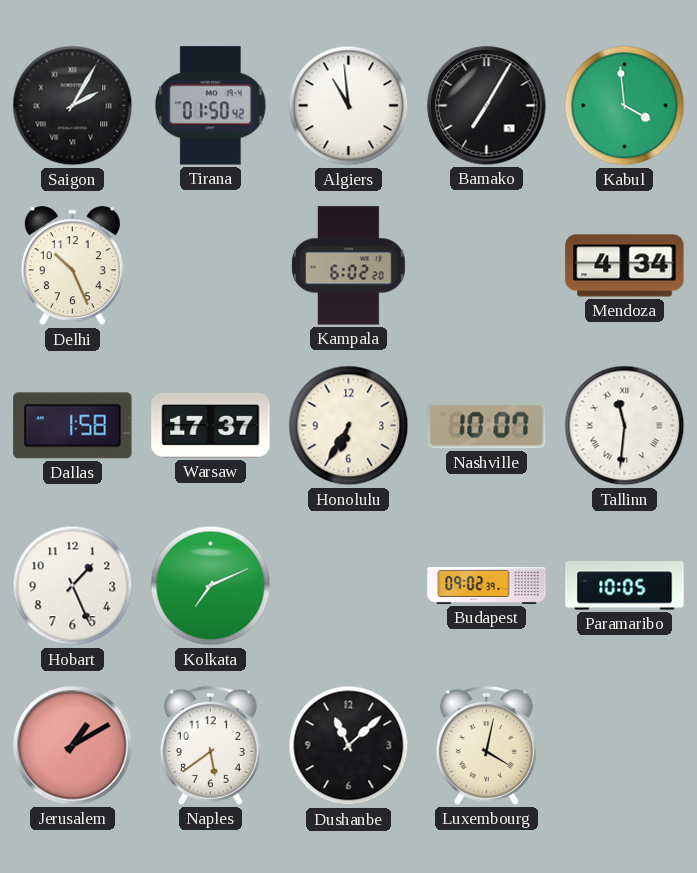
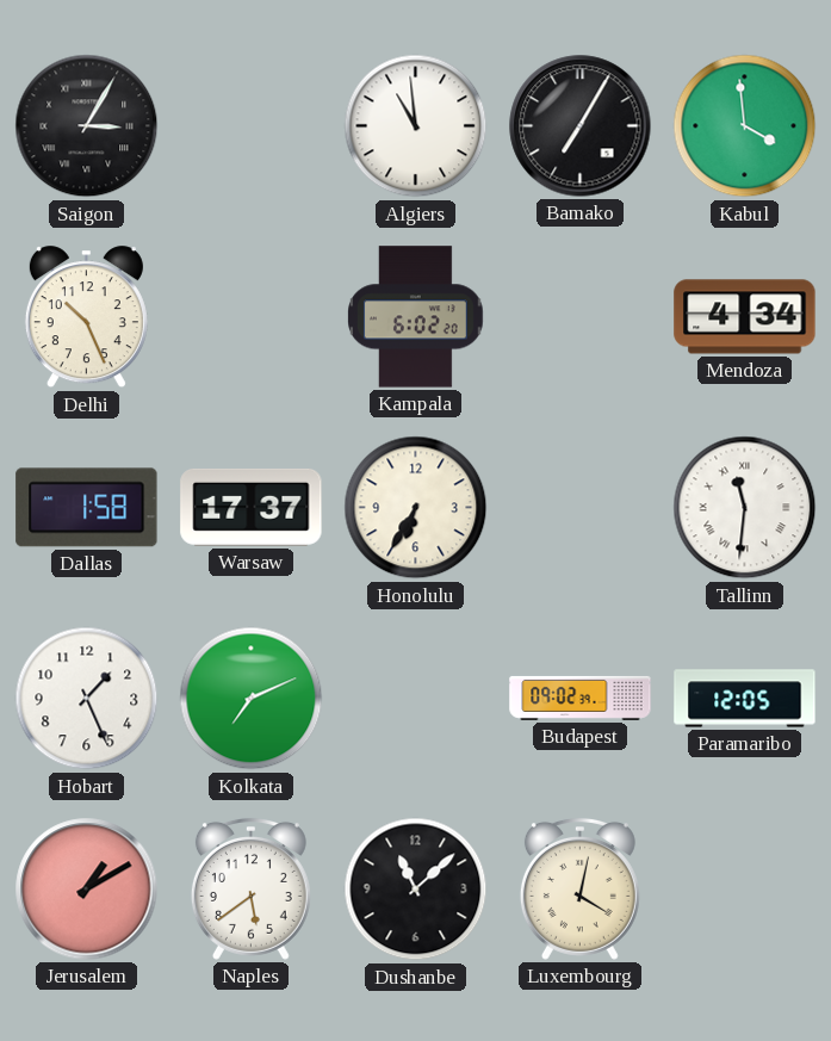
Saigon: 2:05 -> 3:05 (87, 126)
Tirana: 01:50 -> none (210, 106)
Nashville: 10:07 -> none (487, 426)
Paramaribo: 10:05 -> 12:05 (745, 699)
